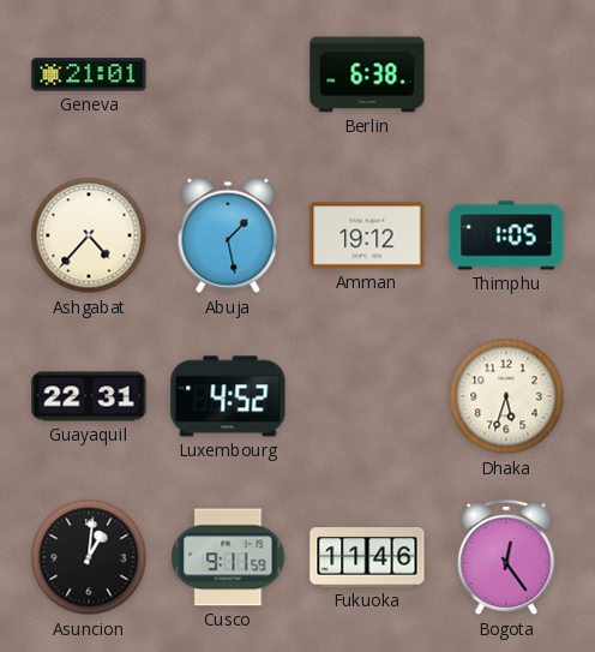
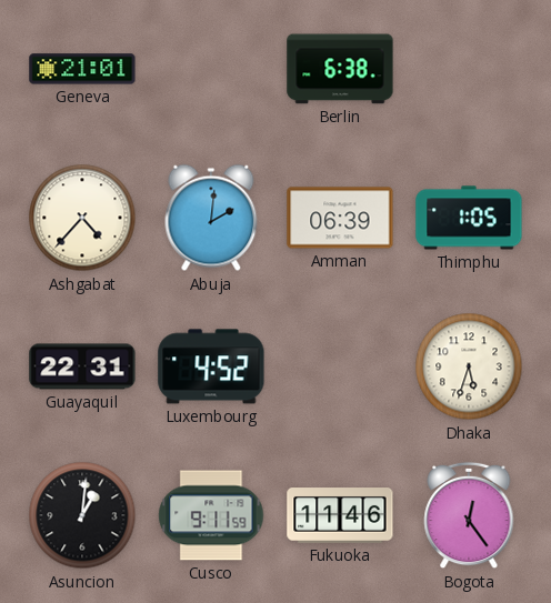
Abuja: 1:28 -> 2:01 (211, 218)
Amman: 19:12 -> 06:39 (340, 218)
